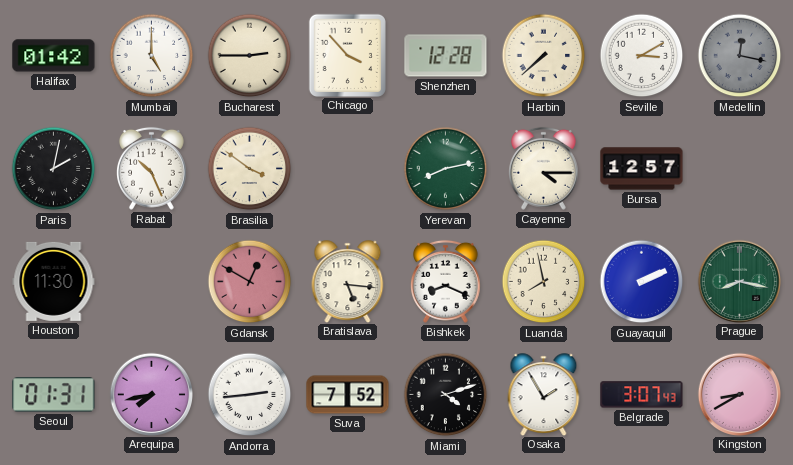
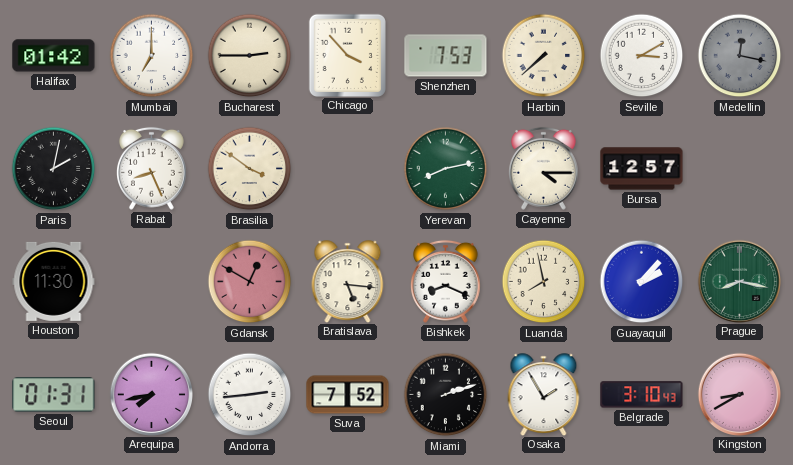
Mumbai: 5:00 -> 7:00 (152, 56)
Shenzhen: 12:28 -> 7:53 (446, 56)
Rabat: 10:26 -> 8:26 (152, 168)
Guayaquil: 2:11 -> 2:07 (642, 282)
Miami: 4:12 -> 2:12 (446, 395)
Belgrade: 3:07 -> 3:10 (642, 395)
